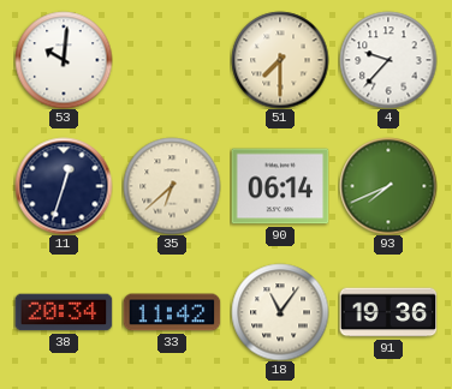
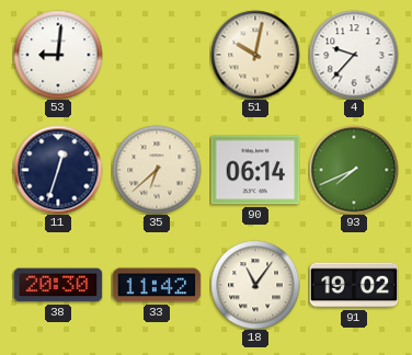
53: 10:01 -> 9:01 (58, 55)
51: 7:30 -> 10:02 (255, 55)
38: 20:34 -> 20:30 (58, 285)
91: 19:36 -> 19:02 (354, 285)
